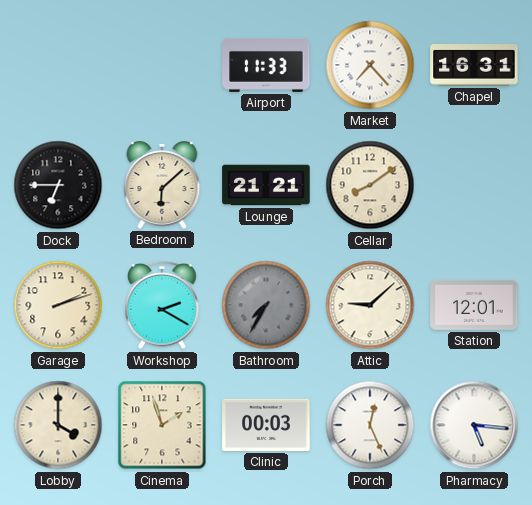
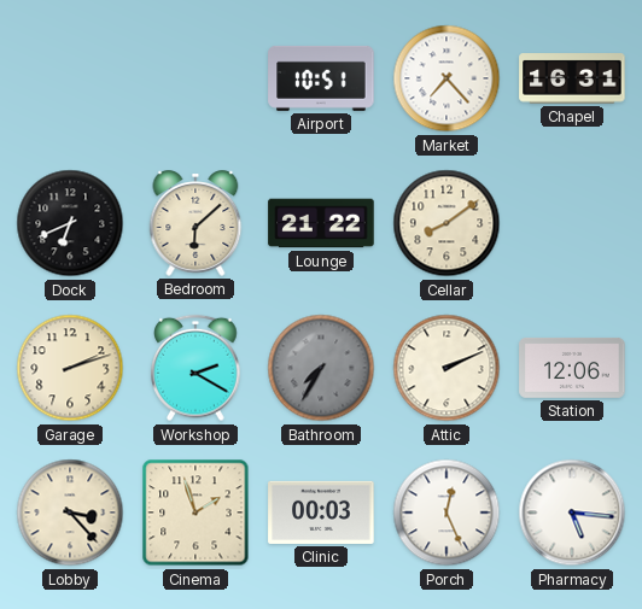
Airport: 11:33 -> 10:51 (321, 78)
Dock: 6:45 -> 6:41 (70, 223)
Lounge: 21:21 -> 21:22 (321, 223)
Attic: 9:08 -> 2:11 (447, 368)
Station: 12:01 -> 12:06 (572, 368)
Lobby: 4:00 -> 3:23 (70, 513)
